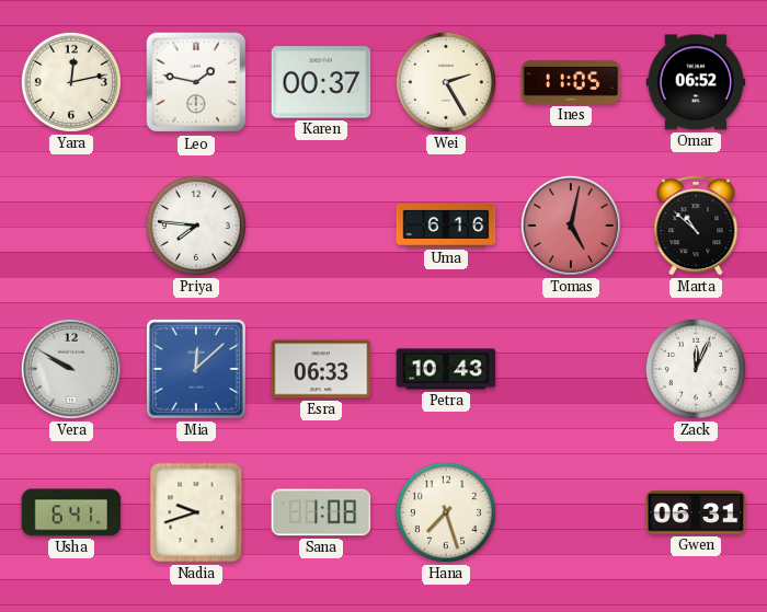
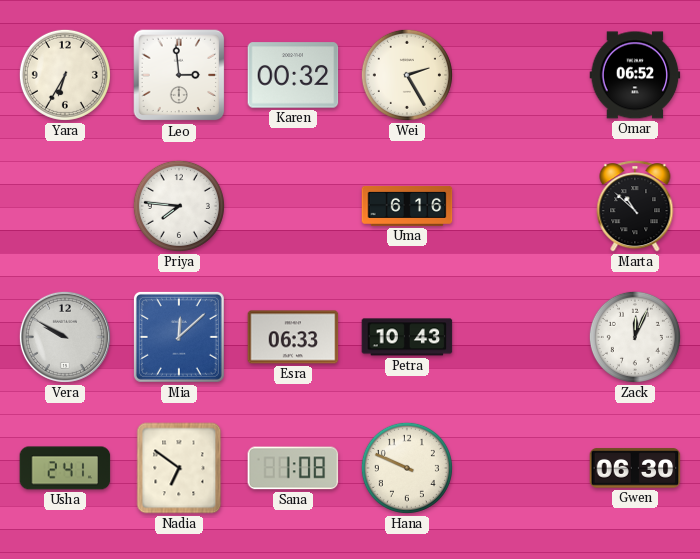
Yara: 12:13 -> 6:35 (65, 75)
Leo: 1:47 -> 2:59 (179, 75)
Karen: 00:37 -> 00:32 (293, 75)
Ines: 11:05 -> none (571, 82)
Tomas: 5:02 -> none (571, 226)
Usha: 6:41 -> 2:41 (65, 468)
Nadia: 9:42 -> 6:51 (179, 468)
Hana: 7:27 -> 9:49 (407, 468)
Gwen: 06:31 -> 06:30 (635, 468)
